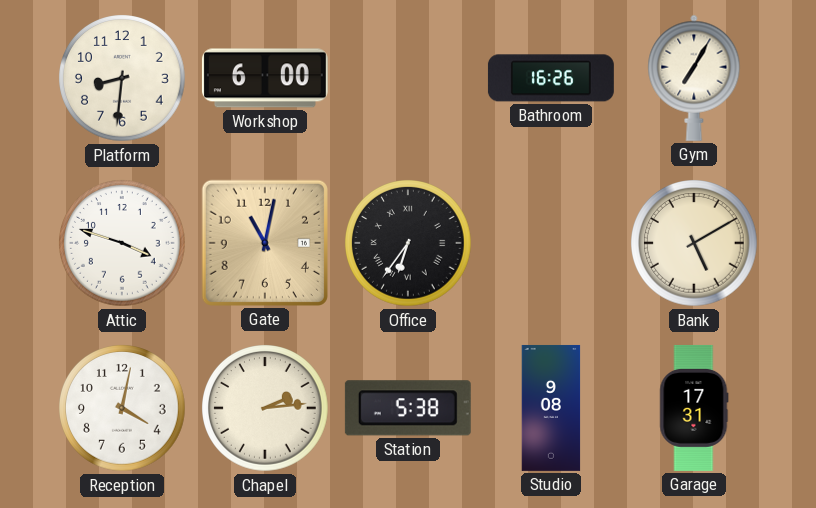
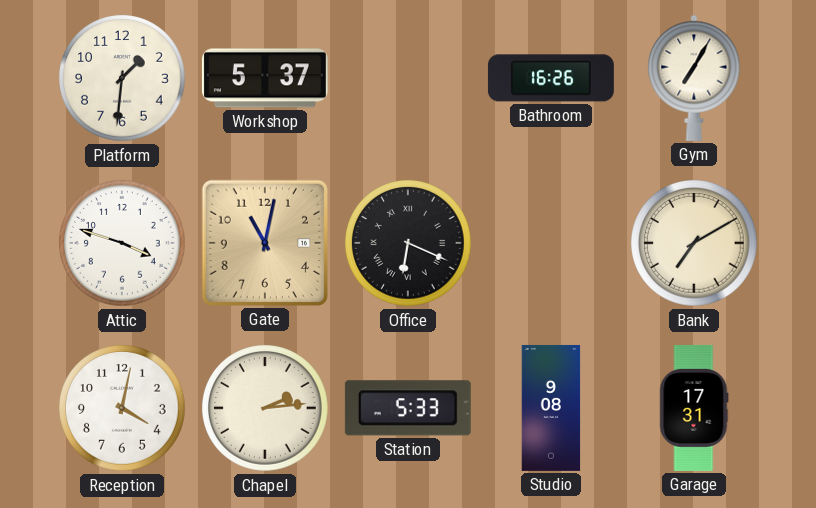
Platform: 8:31 -> 1:31 (123, 79)
Workshop: 6:00 -> 5:37 (265, 78)
Office: 6:36 -> 6:19 (409, 244)
Bank: 5:10 -> 7:10 (695, 244)
Station: 5:38 -> 5:33 (408, 408)
